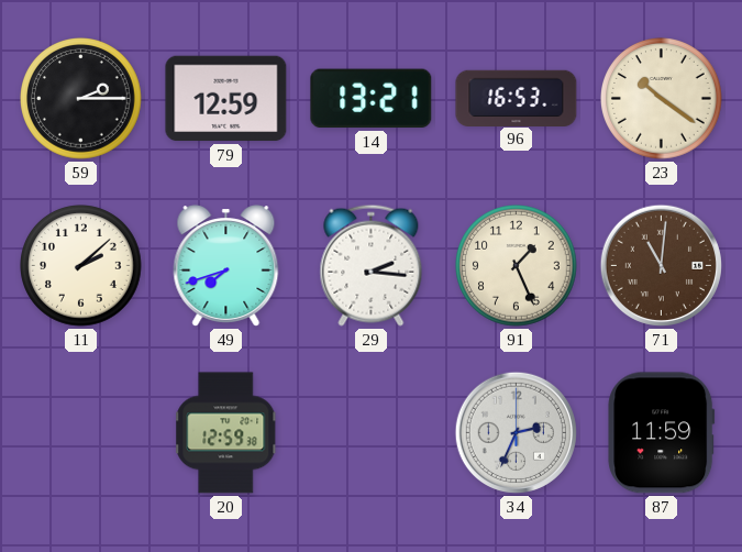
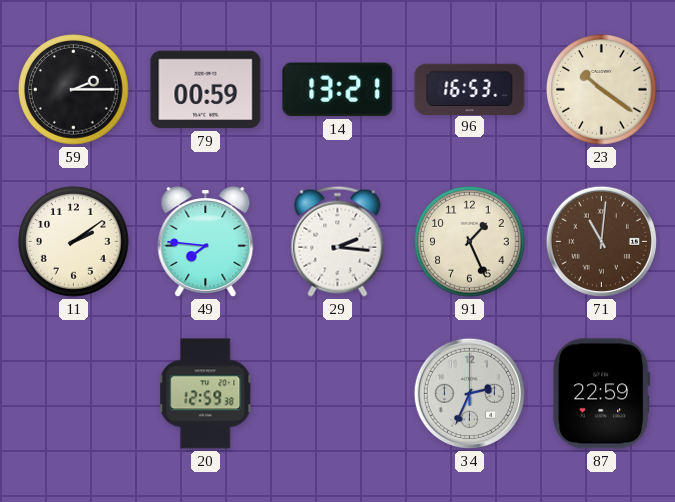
79: 12:59 -> 00:59 (206, 90)
11: 2:08 -> 2:09 (74, 242)
49: 7:42 -> 7:46 (206, 242)
87: 11:59 -> 22:59 (602, 394)
